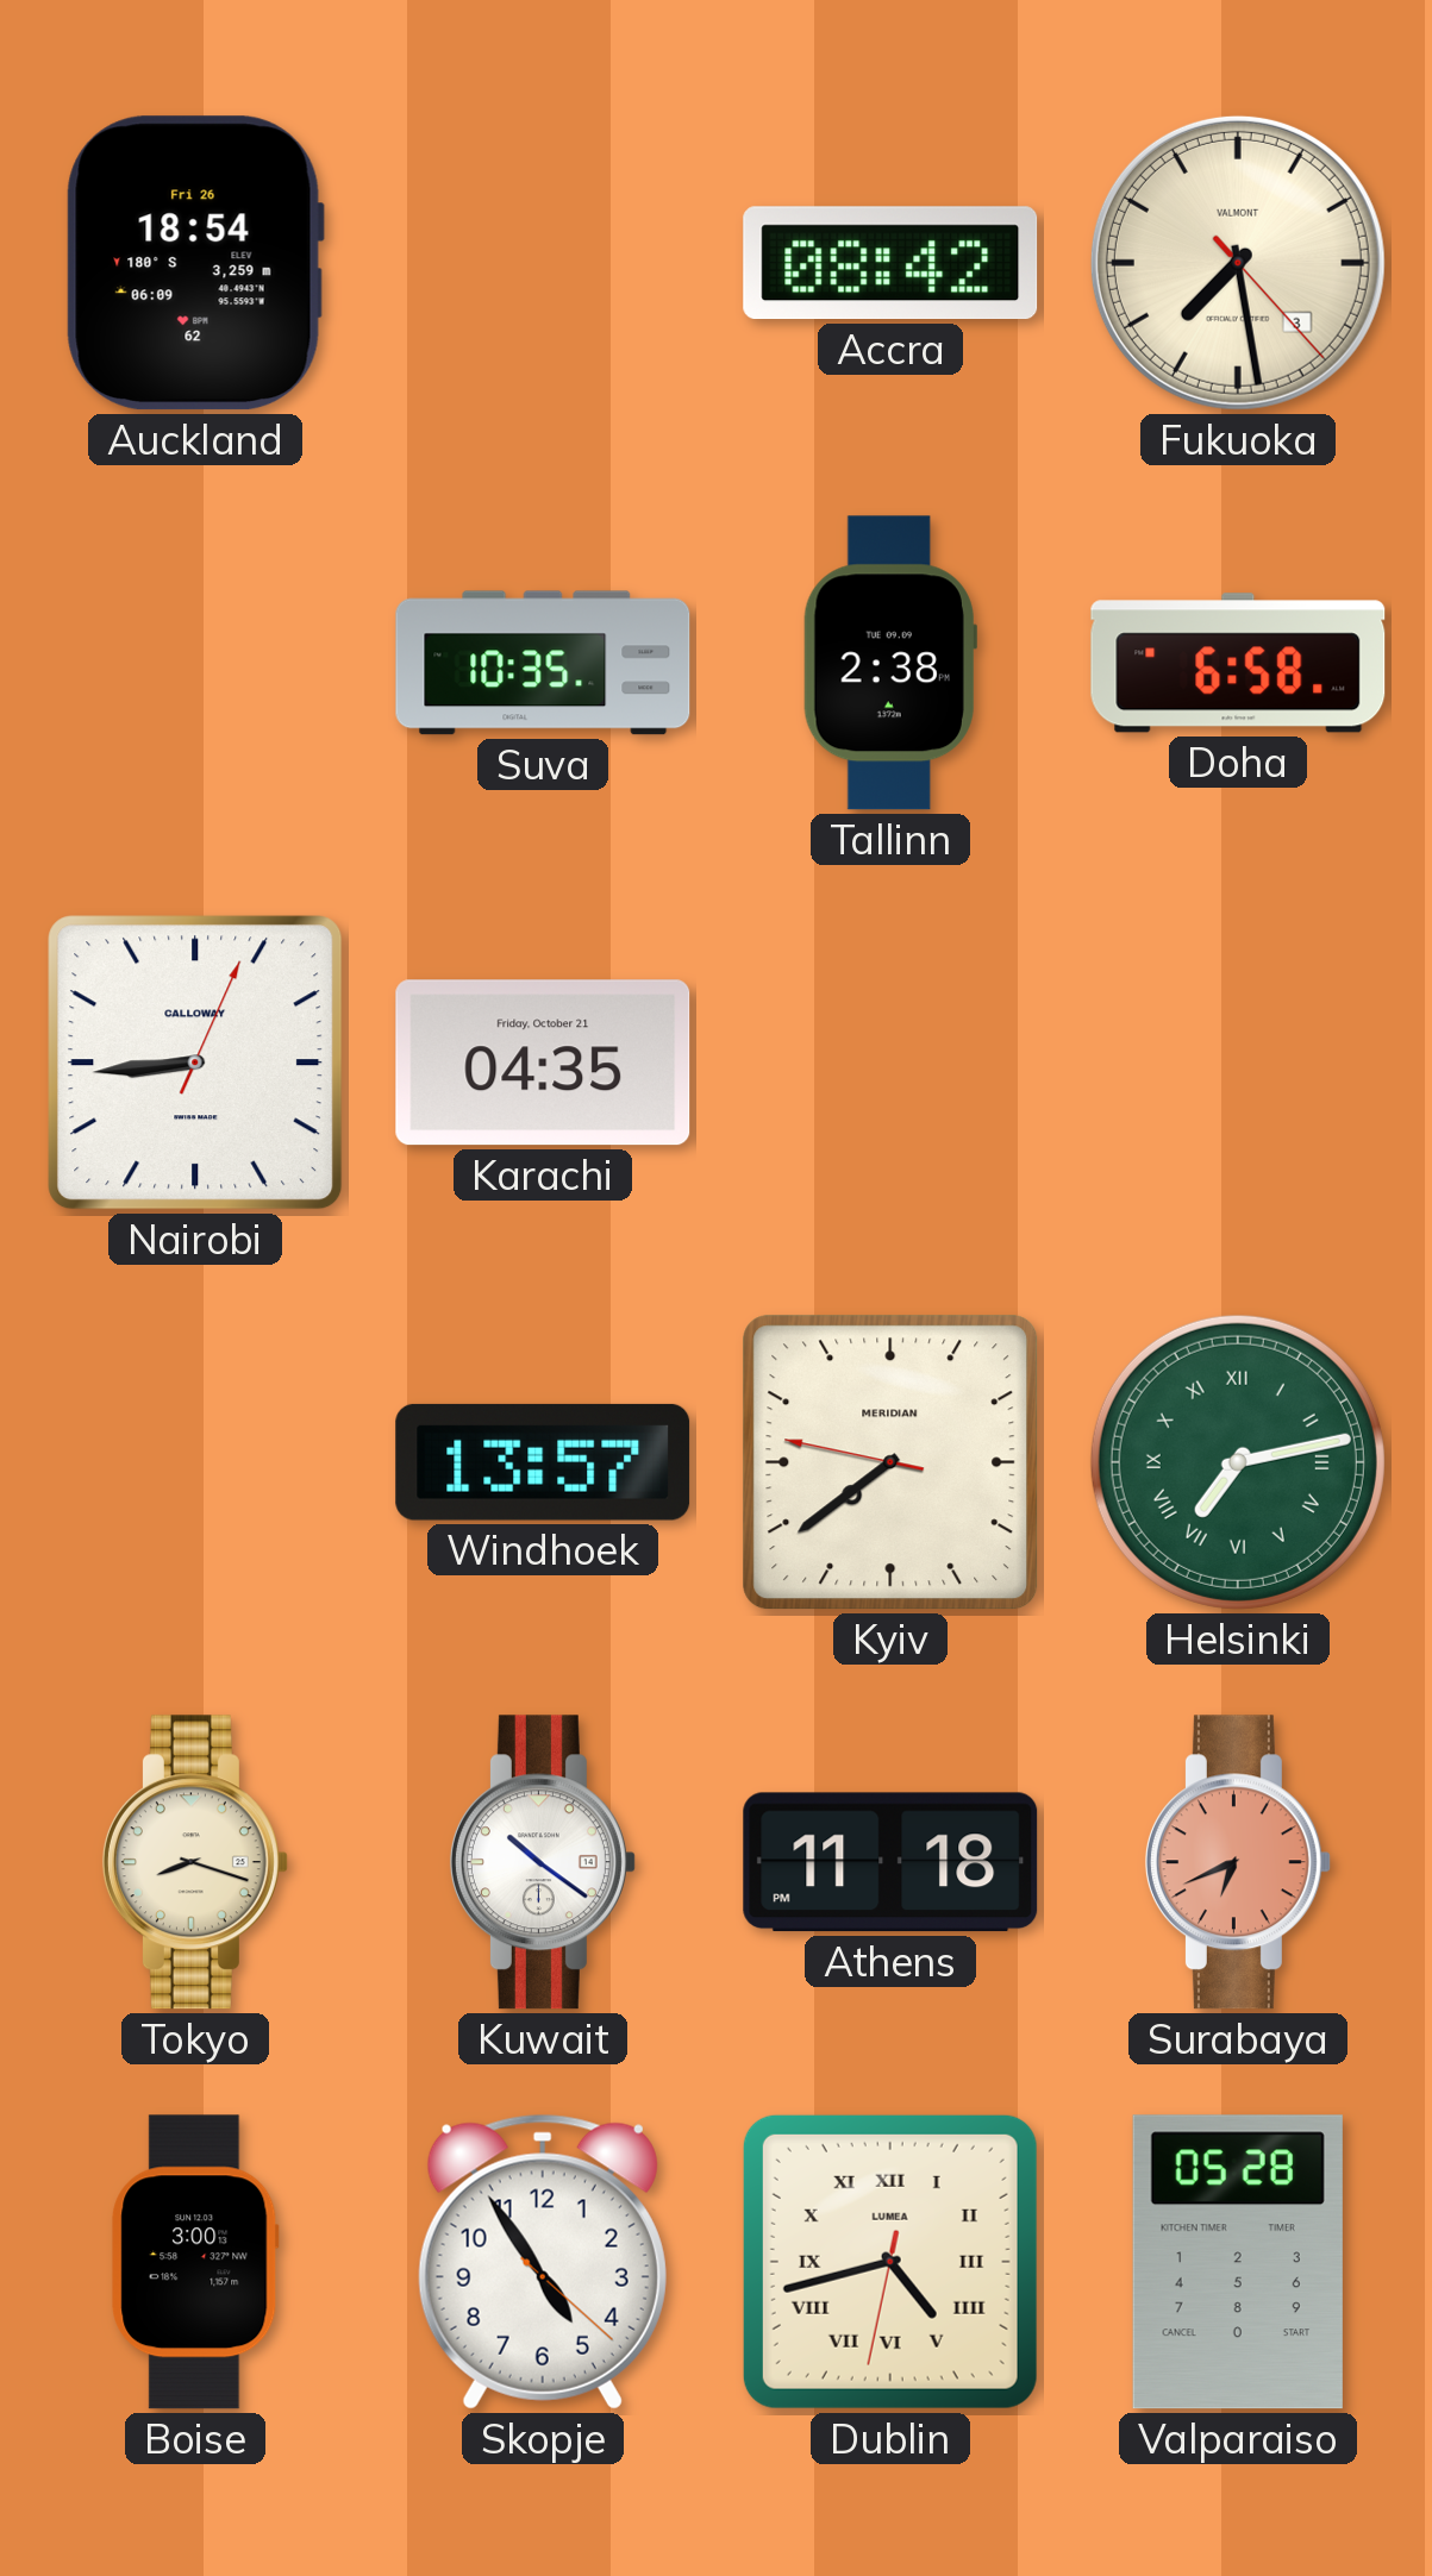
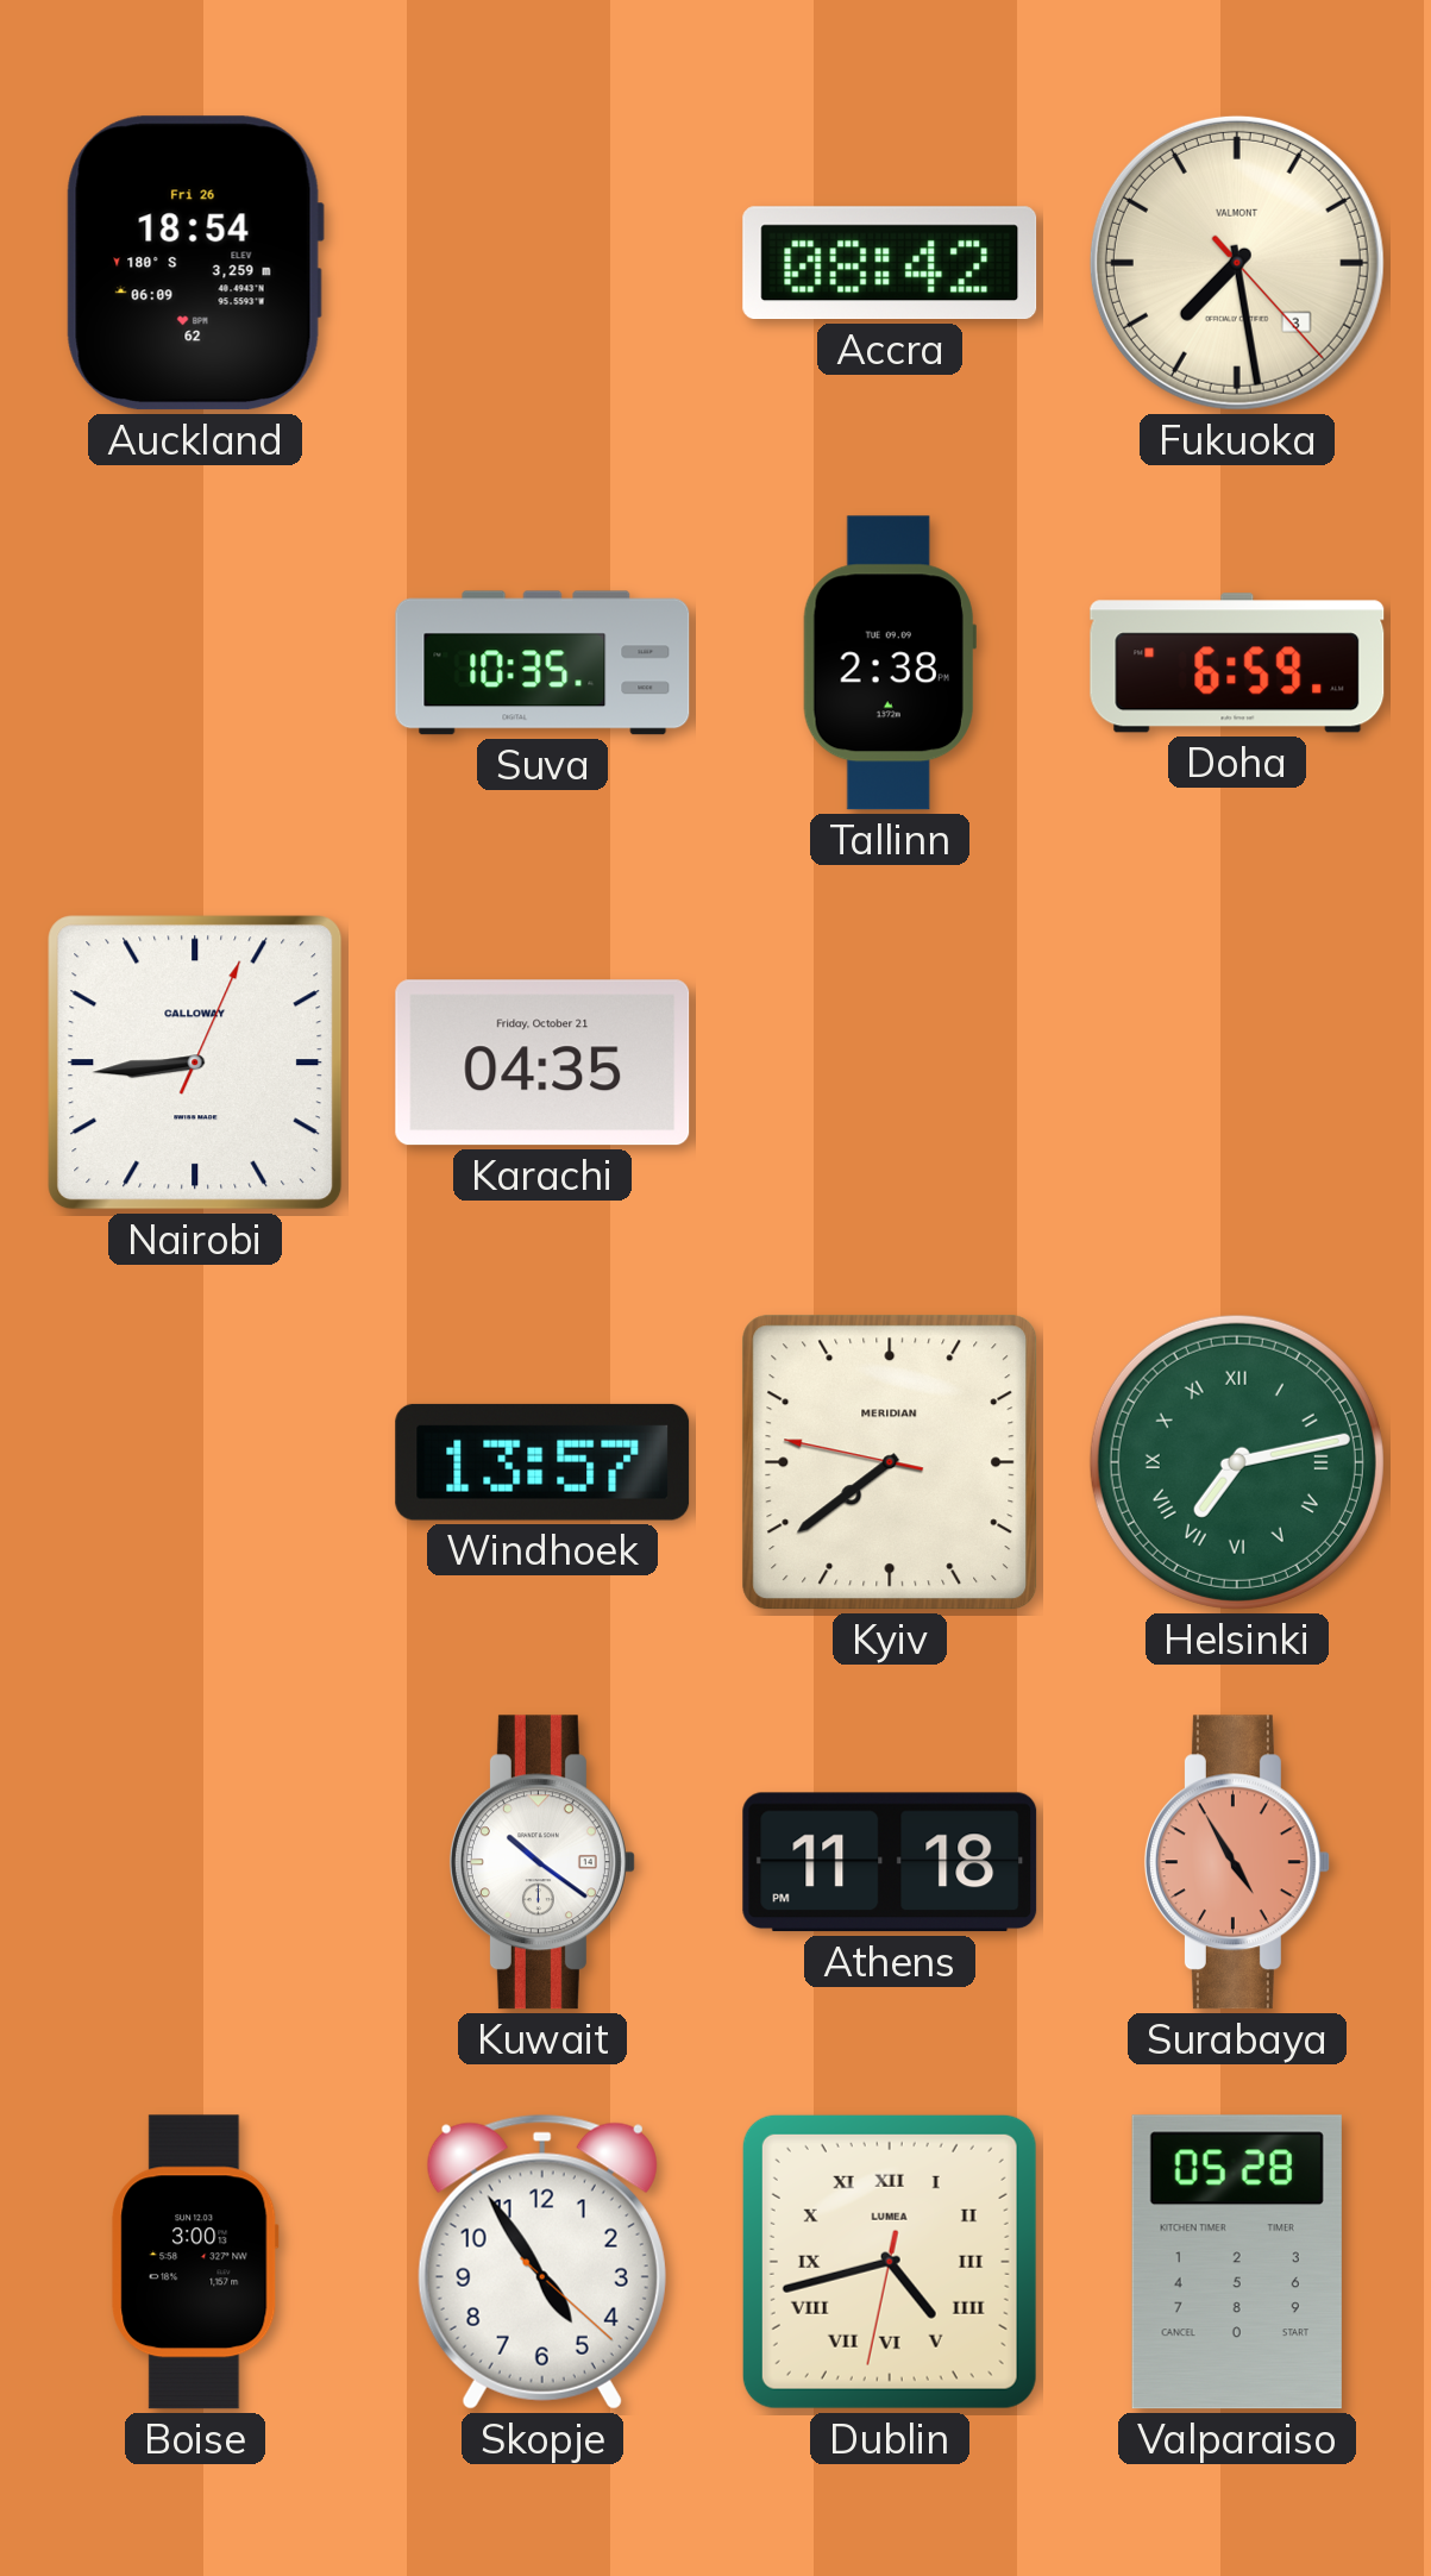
Doha: 6:58 -> 6:59 (1237, 663)
Tokyo: 8:18 -> none (195, 1862)
Surabaya: 6:41 -> 4:55 (1237, 1862)
